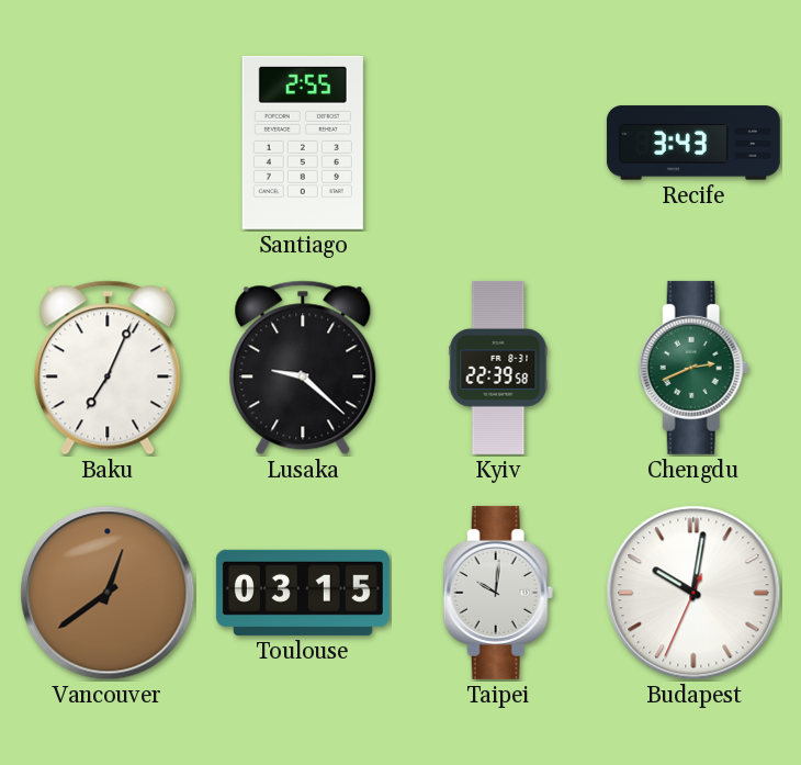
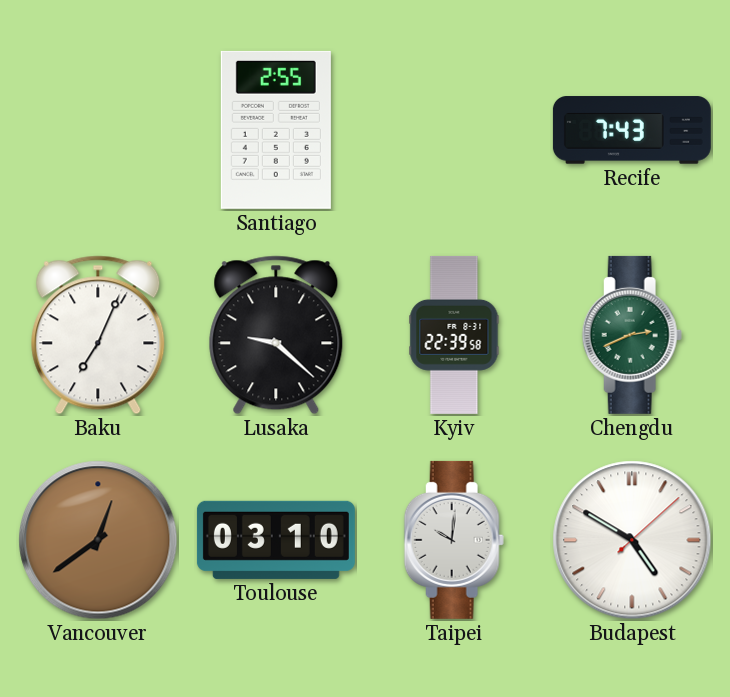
Recife: 3:43 -> 7:43 (632, 130)
Toulouse: 03:15 -> 03:10 (276, 540)
Budapest: 10:01 -> 4:50 (632, 540)
